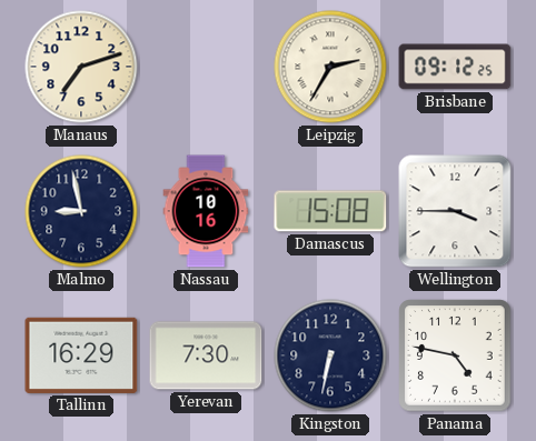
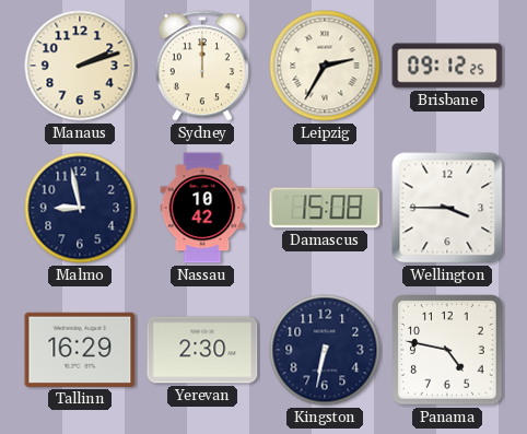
Manaus: 7:12 -> 2:12 (80, 66)
Sydney: none -> 12:00 (202, 66)
Nassau: 10:16 -> 10:42 (202, 208)
Yerevan: 7:30 -> 2:30 (202, 350)
